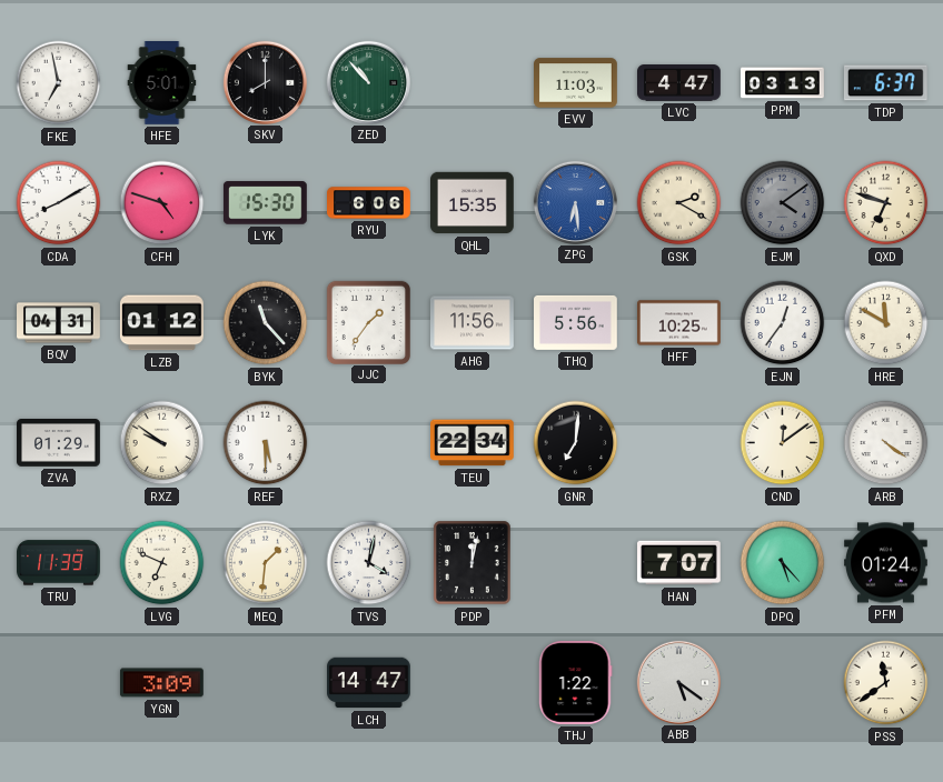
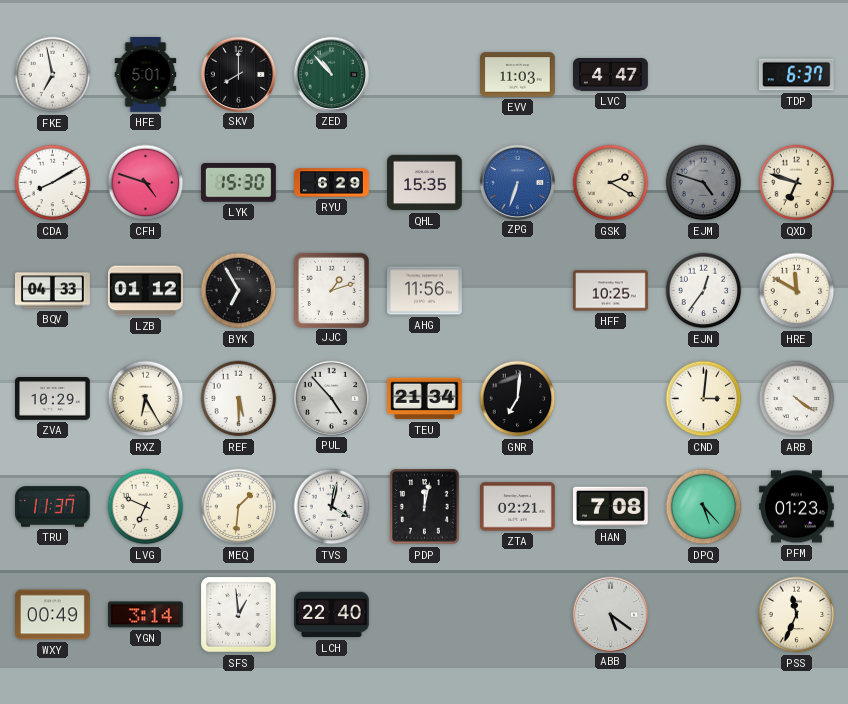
PPM: 03:13 -> none (783, 83)
RYU: 6:06 -> 6:29 (332, 183)
ZPG: 6:29 -> 6:33 (517, 182)
EJM: 4:09 -> 4:48 (704, 183)
BQV: 04:31 -> 04:33 (53, 291)
BYK: 11:23 -> 6:55 (239, 291)
JJC: 1:36 -> 1:12 (331, 290)
THQ: 5:56 -> none (576, 322)
ZVA: 01:29 -> 10:29 (53, 399)
RXZ: 9:51 -> 6:25 (146, 399)
PUL: none -> 4:53 (331, 398)
TEU: 22:34 -> 21:34 (425, 399)
CND: 12:09 -> 3:01 (704, 399)
TRU: 11:39 -> 11:37 (53, 507)
ZTA: none -> 02:21 (518, 507)
HAN: 7:07 -> 7:08 (611, 507)
PFM: 01:24 -> 01:23 (797, 507)
WXY: none -> 00:49 (53, 615)
YGN: 3:09 -> 3:14 (145, 615)
SFS: none -> 12:59 (239, 615)
LCH: 14:47 -> 22:40 (332, 615)
THJ: 1:22 -> none (576, 683)
PSS: 11:39 -> 11:34 (797, 615)
